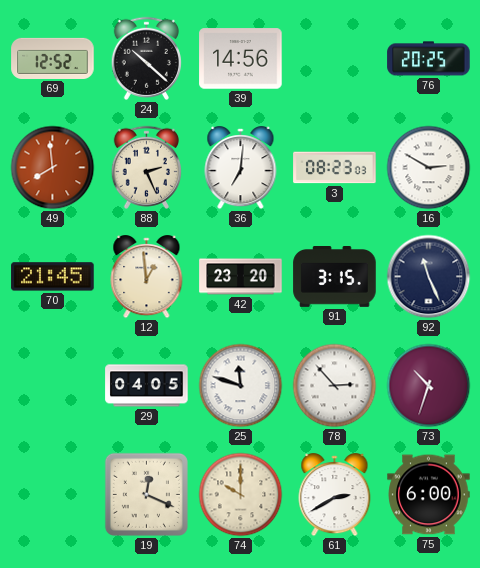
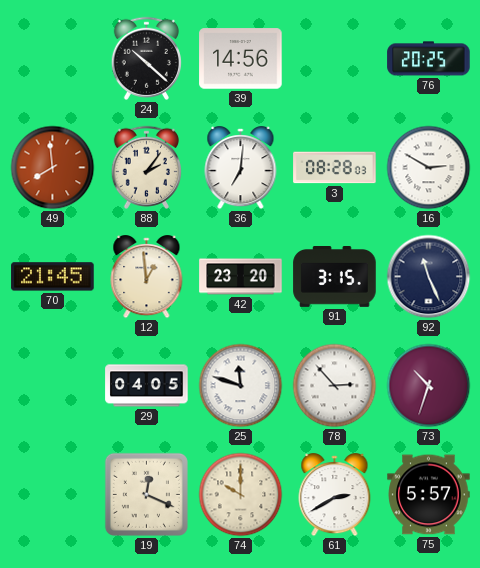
69: 12:52 -> none (53, 58)
88: 2:26 -> 2:06 (146, 167)
3: 08:23 -> 08:28 (335, 168)
75: 6:00 -> 5:57 (429, 495)
